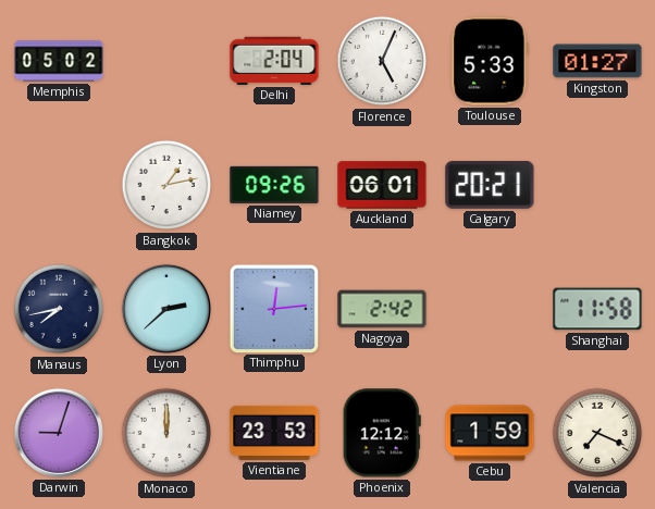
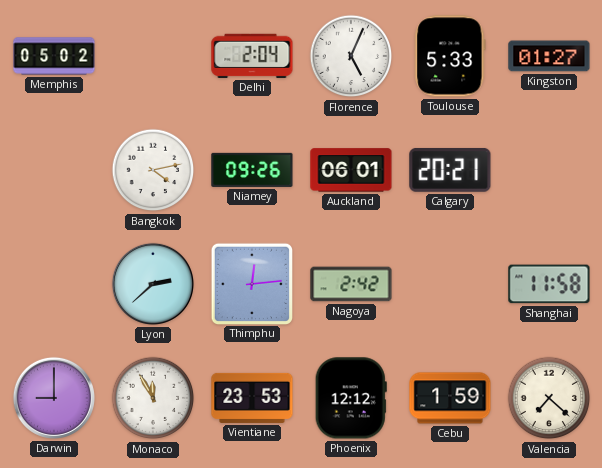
Bangkok: 1:13 -> 4:13 (153, 170)
Manaus: 7:43 -> none (59, 309)
Darwin: 9:03 -> 9:00 (54, 398)
Monaco: 12:00 -> 11:55 (153, 398)
Valencia: 7:19 -> 7:22 (549, 398)
